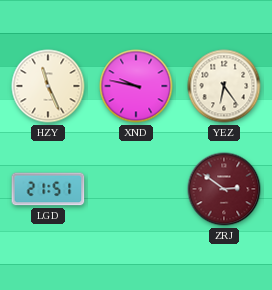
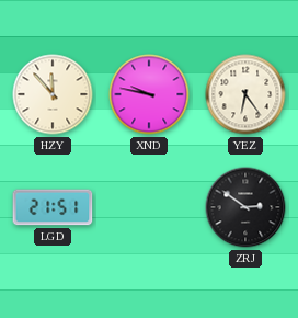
HZY: 11:26 -> 11:53 (53, 94)
ZRJ dial: burgundy -> black (245, 207)
